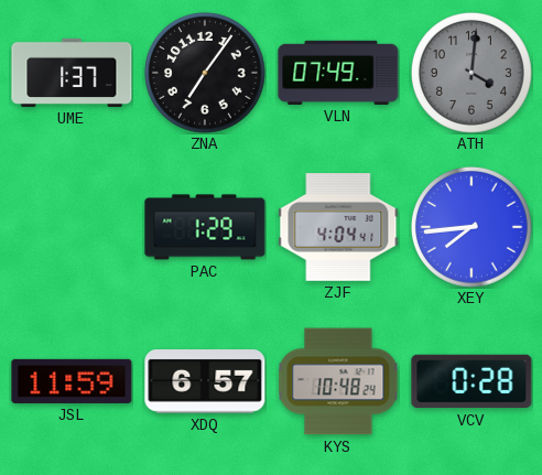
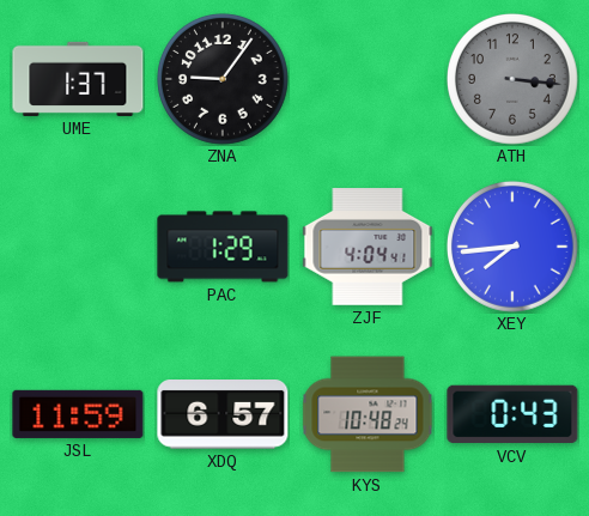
ZNA: 7:06 -> 9:06 (224, 80)
VLN: 07:49 -> none (338, 73)
ATH: 4:01 -> 3:16 (514, 80)
VCV: 0:28 -> 0:43 (512, 414)
